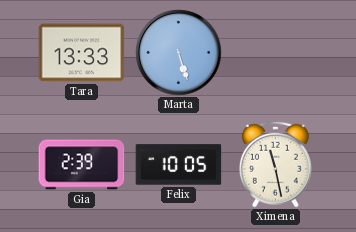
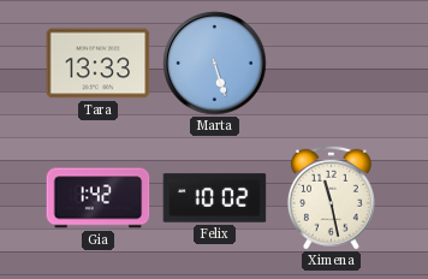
Gia: 2:39 -> 1:42 (99, 198)
Felix: 10:05 -> 10:02 (215, 198)
